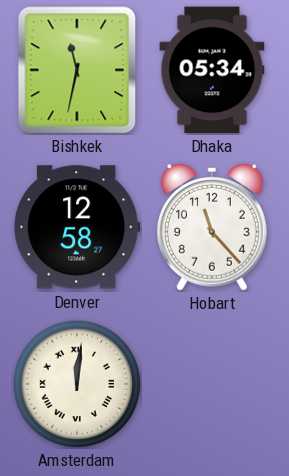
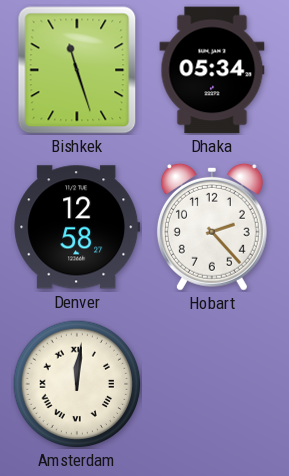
Bishkek: 11:32 -> 11:27 (77, 70)
Hobart: 11:23 -> 2:23 (212, 227)
